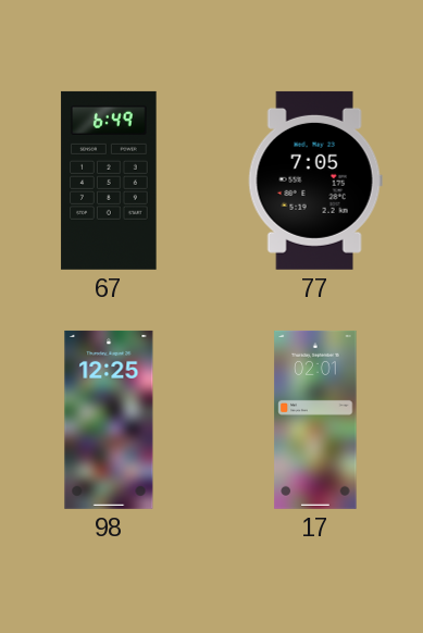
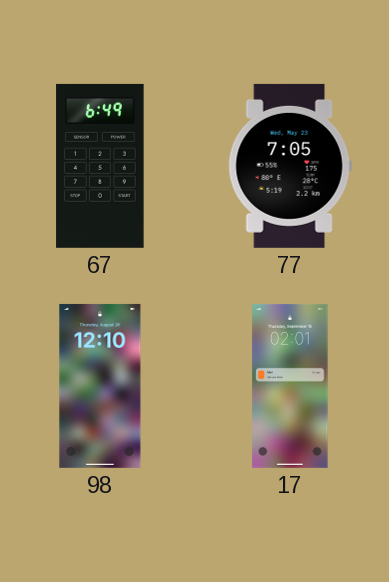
98: 12:25 -> 12:10 (100, 386)
